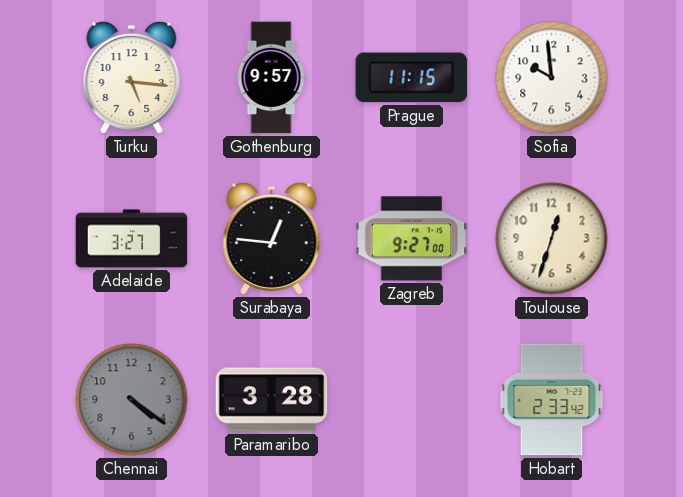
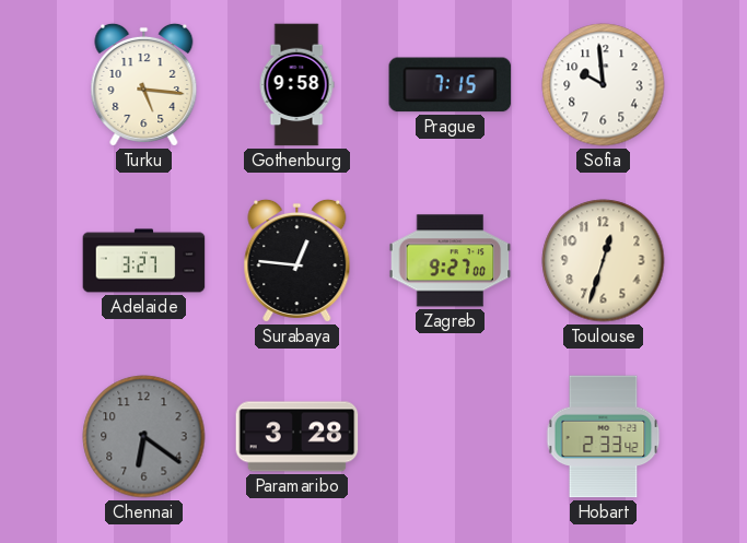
Gothenburg: 9:57 -> 9:58 (296, 85)
Prague: 11:15 -> 7:15 (451, 85)
Chennai: 4:21 -> 6:21 (144, 437)
